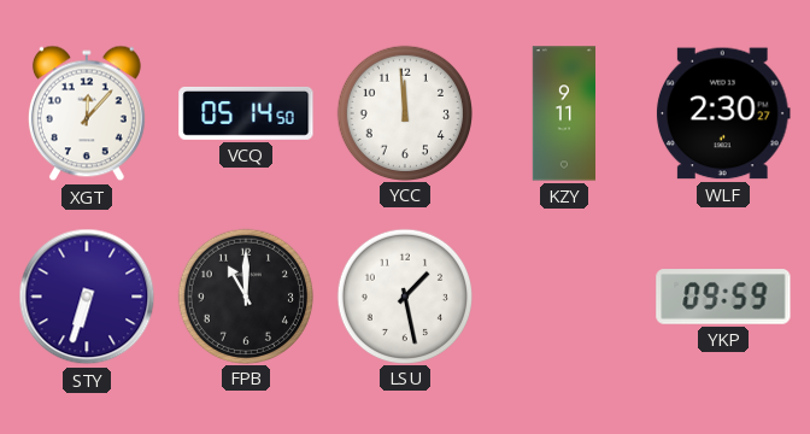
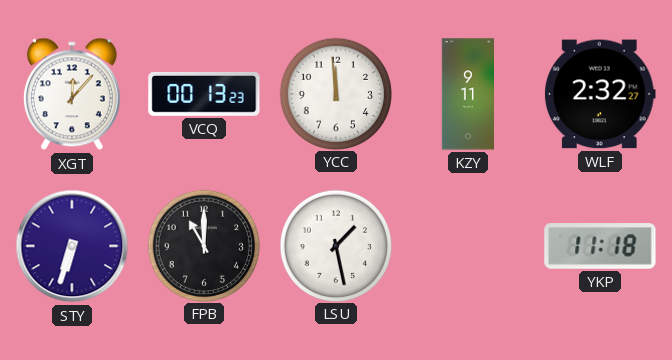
VCQ: 05:14 -> 00:13 (204, 94)
WLF: 2:30 -> 2:32 (600, 94)
YKP: 09:59 -> 11:18 (600, 246)
